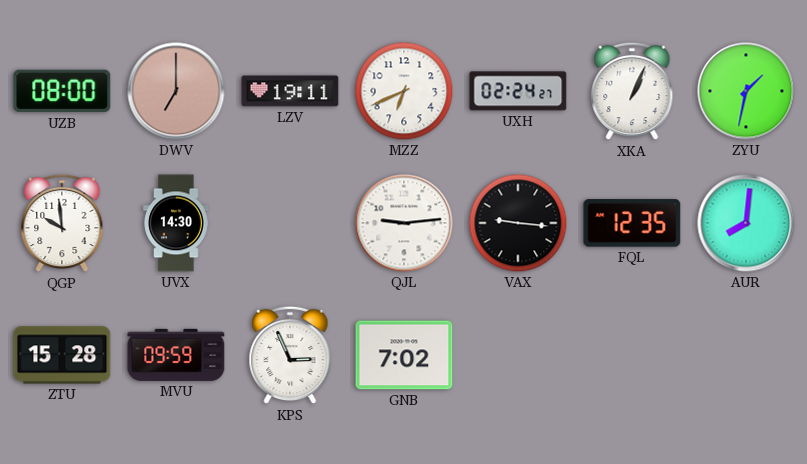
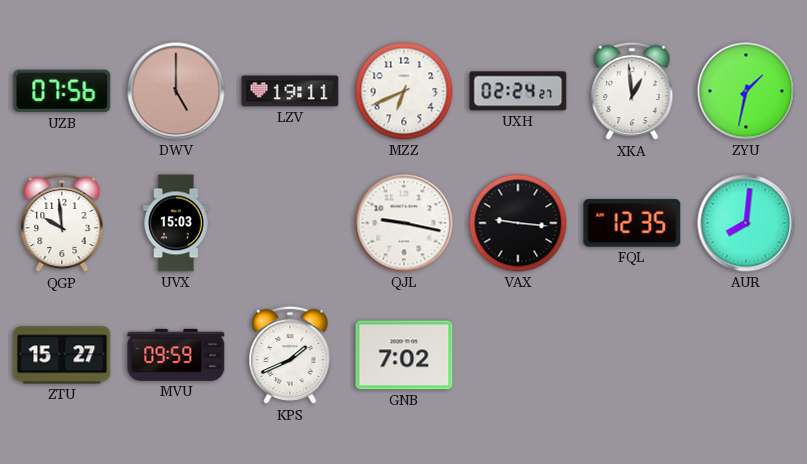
UZB: 08:00 -> 07:56 (62, 91)
DWV: 7:00 -> 5:00 (176, 91)
XKA: 1:04 -> 12:59 (632, 91)
UVX: 14:30 -> 15:03 (176, 223)
QJL: 9:14 -> 9:17 (404, 223)
ZTU: 15:28 -> 15:27 (62, 355)
KPS: 2:56 -> 1:41 (290, 355)
